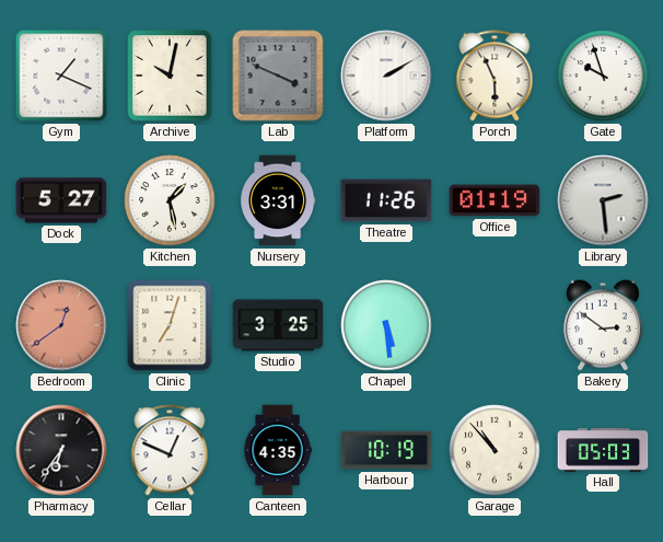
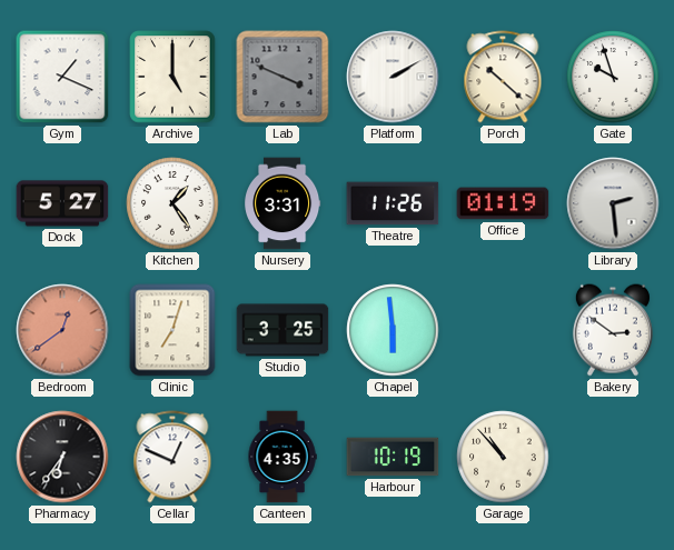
Archive: 10:02 -> 5:00 (172, 77)
Porch: 5:56 -> 10:22 (503, 77)
Kitchen: 1:28 -> 1:24 (172, 203)
Chapel: 5:29 -> 5:59 (393, 330)
Hall: 05:03 -> none (603, 450)
